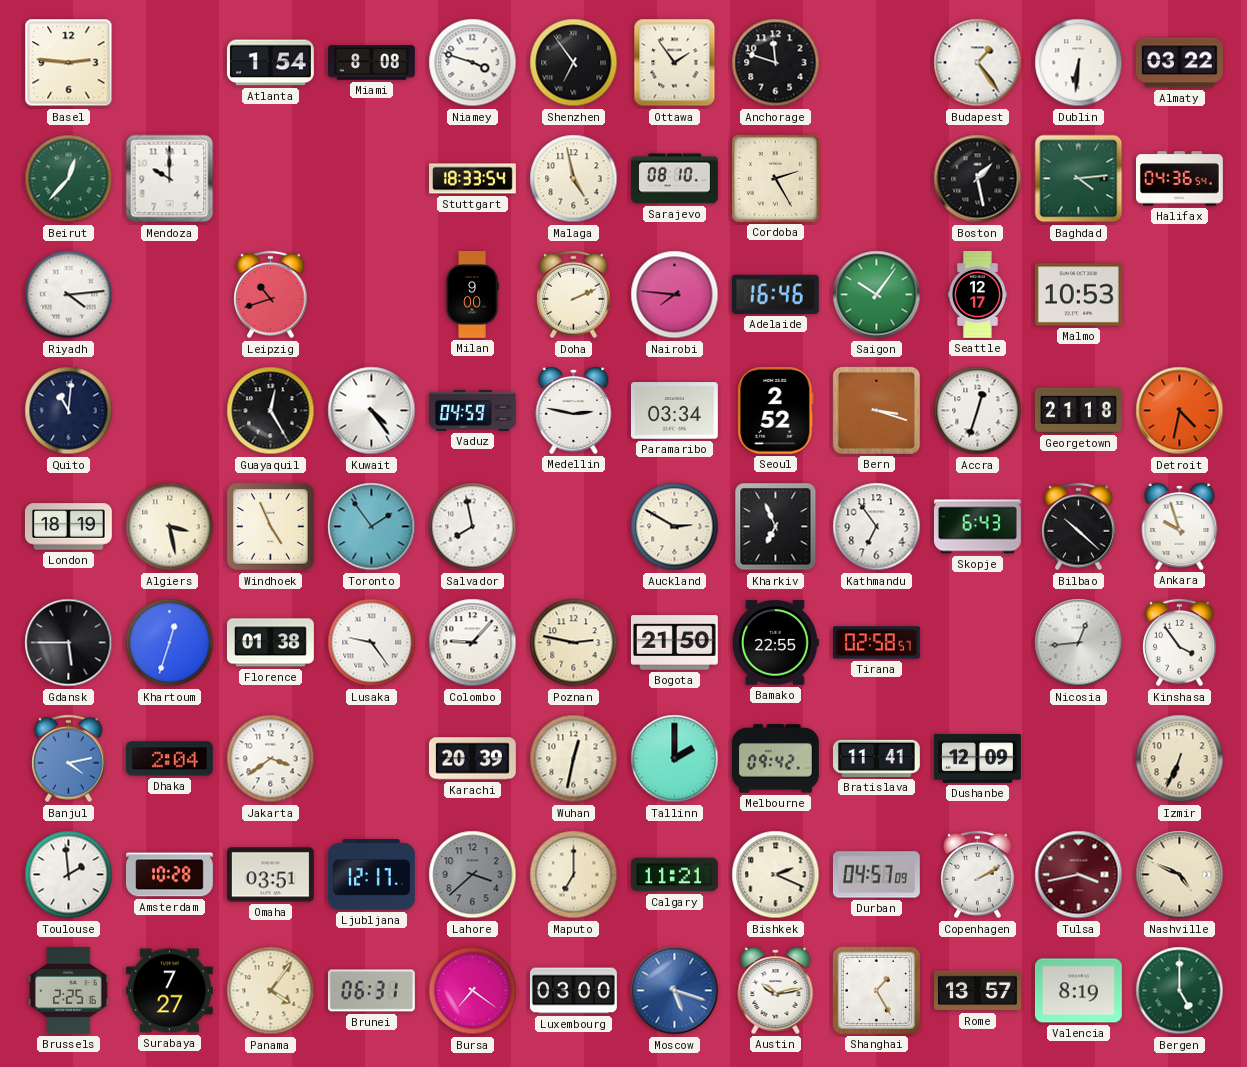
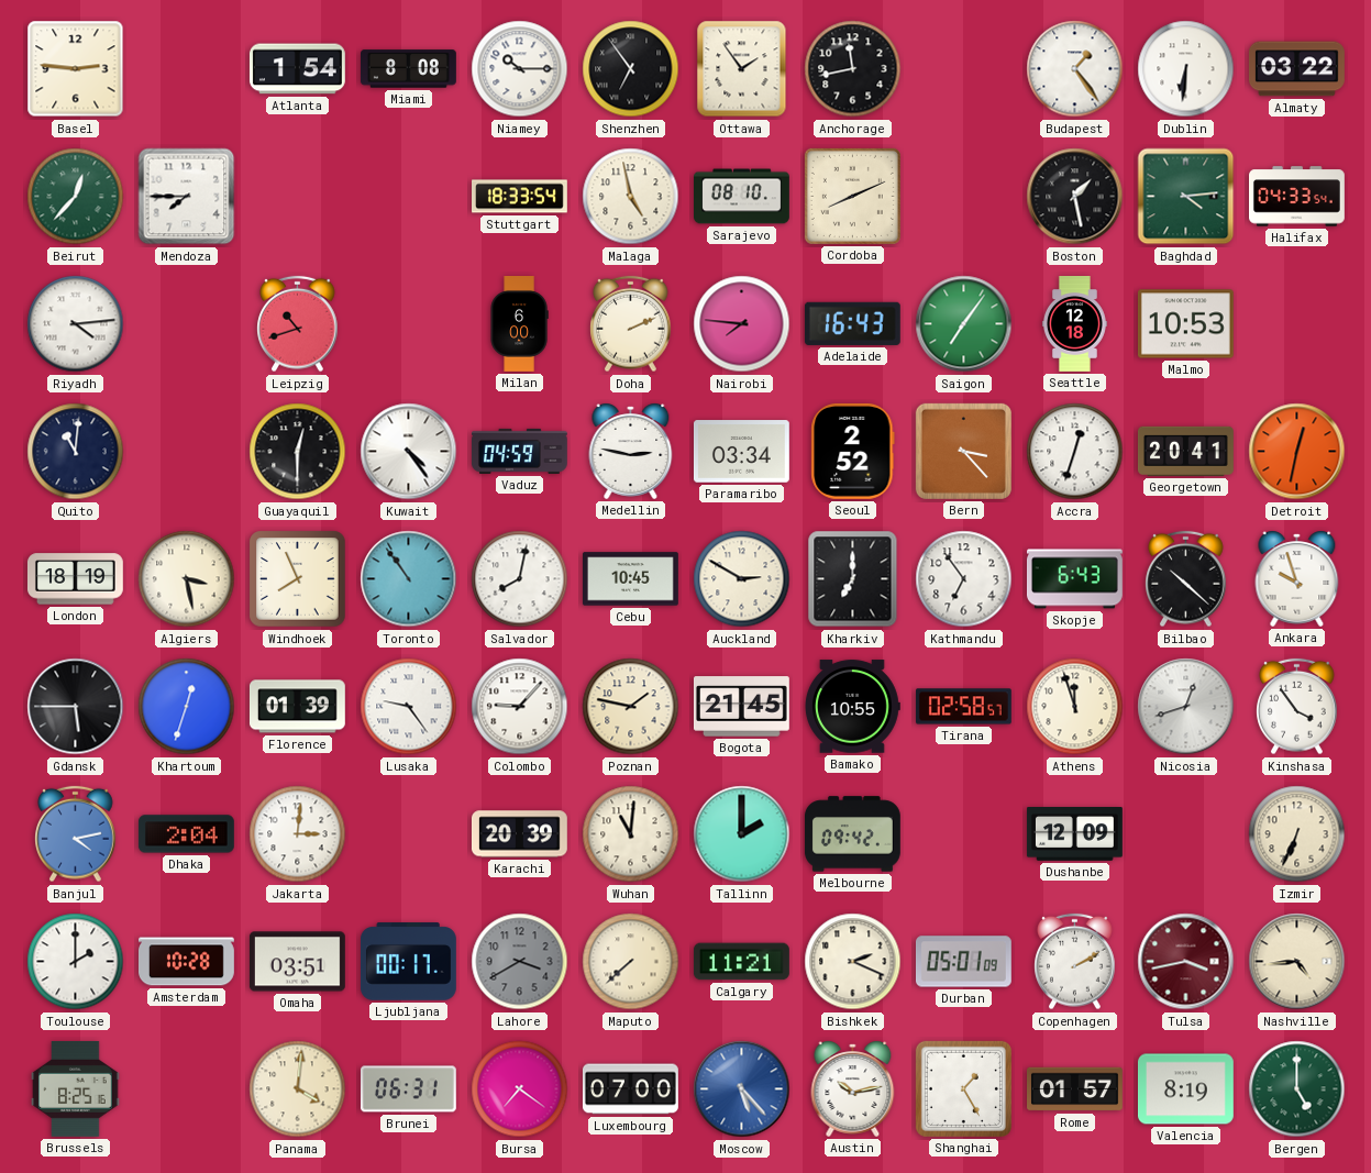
Niamey: 3:48 -> 10:15 (520, 69)
Anchorage: 11:48 -> 11:43 (853, 69)
Mendoza: 10:00 -> 7:45 (187, 197)
Cordoba: 2:25 -> 8:11 (852, 196)
Halifax: 04:36 -> 04:33 (1297, 197)
Milan: 9:00 -> 6:00 (519, 324)
Adelaide: 16:46 -> 16:43 (852, 323)
Saigon: 10:06 -> 7:06 (964, 324)
Seattle: 12:17 -> 12:18 (1074, 324)
Guayaquil: 12:25 -> 12:30 (298, 452)
Bern: 3:18 -> 3:23 (963, 451)
Georgetown: 21:18 -> 20:41 (1185, 451)
Detroit: 4:32 -> 12:32 (1297, 452)
Windhoek: 4:56 -> 7:56 (298, 579)
Toronto: 1:54 -> 10:54 (409, 579)
Salvador: 7:58 -> 8:02 (520, 579)
Cebu: none -> 10:45 (630, 579)
Kharkiv: 6:56 -> 7:00 (853, 579)
Florence: 01:38 -> 01:39 (297, 707)
Poznan: 2:47 -> 1:47 (631, 707)
Bogota: 21:50 -> 21:45 (741, 707)
Bamako: 22:55 -> 10:55 (852, 707)
Athens: none -> 11:57 (1075, 707)
Nicosia: 12:44 -> 12:42 (1186, 707)
Jakarta: 3:39 -> 3:01 (298, 834)
Wuhan: 12:32 -> 11:01 (631, 834)
Bratislava: 11:41 -> none (876, 758)
Toulouse: 1:59 -> 2:00 (76, 962)
Ljubljana: 12:17 -> 00:17 (408, 962)
Lahore: 3:38 -> 3:40 (520, 962)
Maputo: 7:00 -> 7:38 (631, 962)
Durban: 04:57 -> 05:01 (963, 962)
Nashville: 4:49 -> 4:44 (1297, 962)
Brussels: 2:25 -> 8:25 (76, 1088)
Surabaya: 7:27 -> none (169, 991)
Panama: 4:06 -> 4:01 (298, 1089)
Luxembourg: 03:00 -> 07:00 (630, 1089)
Moscow: 5:18 -> 5:23 (742, 1089)
Rome: 13:57 -> 01:57 (1075, 1089)
